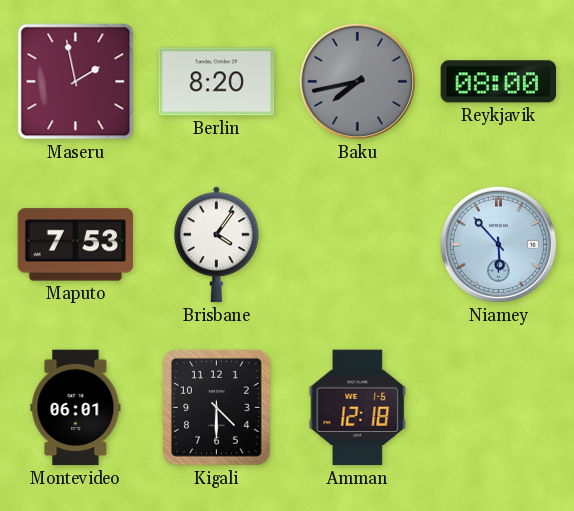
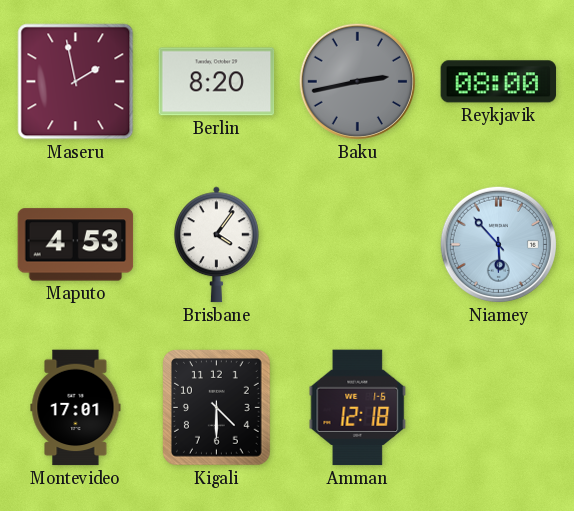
Baku: 7:43 -> 2:43 (357, 81)
Maputo: 7:53 -> 4:53 (76, 245)
Montevideo: 06:01 -> 17:01 (76, 408)
